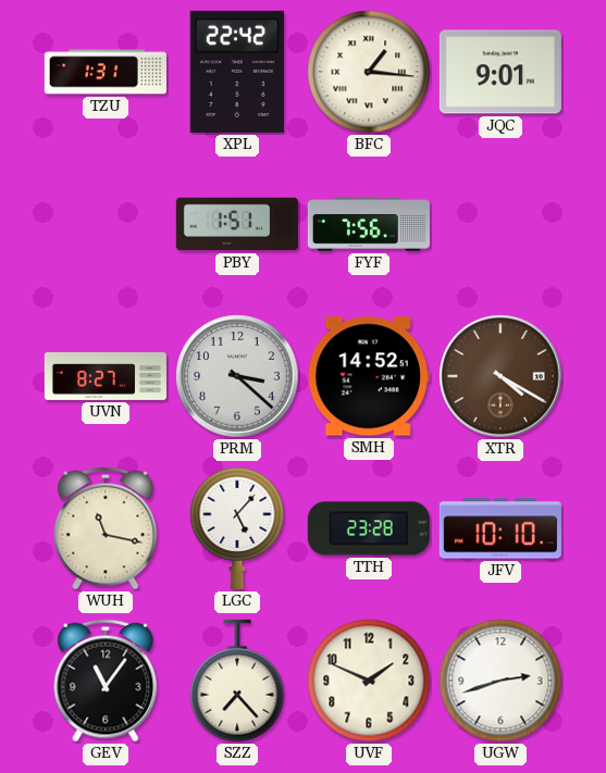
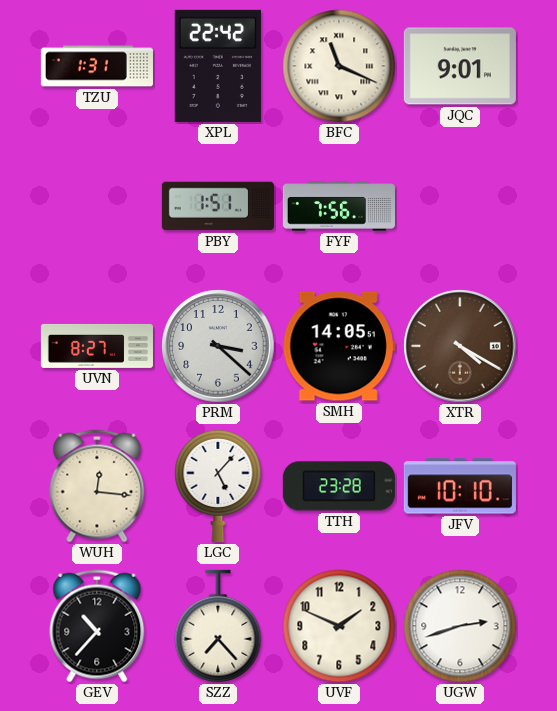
BFC: 1:16 -> 11:19 (339, 66)
SMH: 14:52 -> 14:05 (339, 346)
WUH: 11:17 -> 12:16 (97, 486)
GEV: 11:06 -> 10:37 (97, 626)
